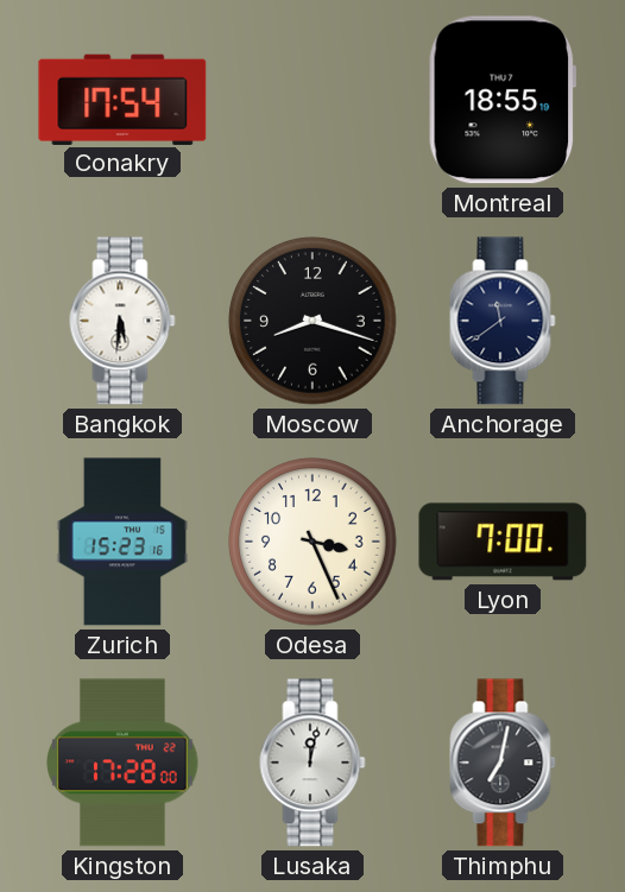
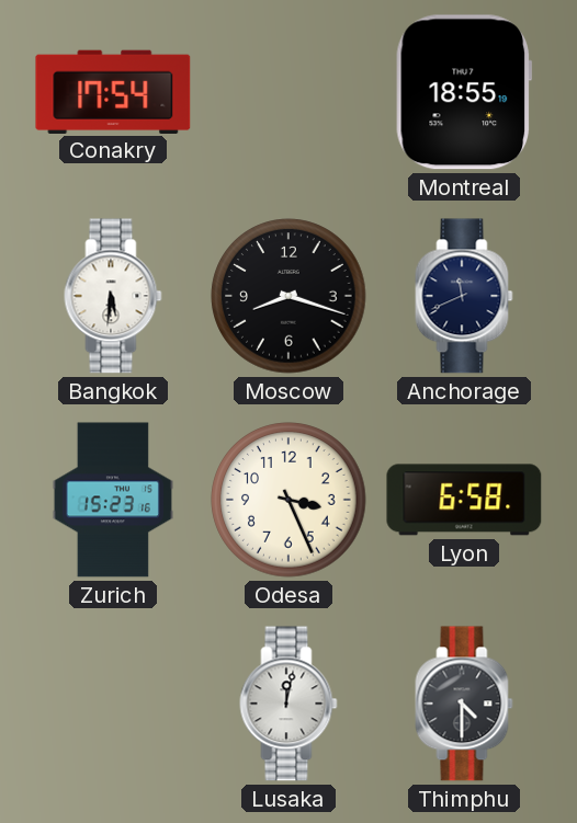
Anchorage: 11:39 -> 11:41 (464, 296)
Lyon: 7:00 -> 6:58 (464, 500)
Kingston: 17:28 -> none (122, 763)
Thimphu: 7:02 -> 4:30 (464, 704)
